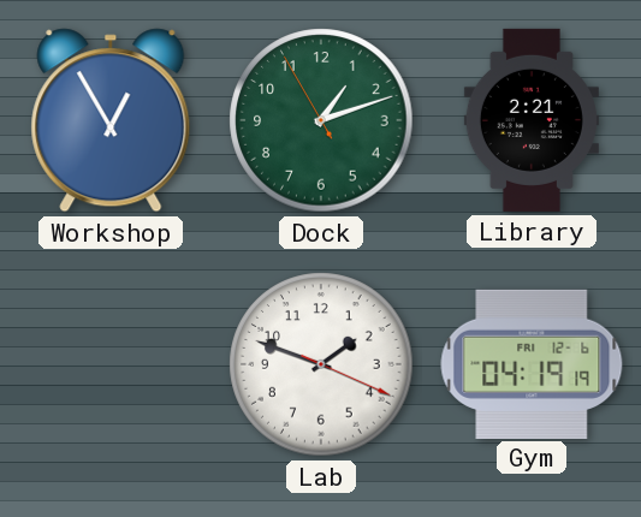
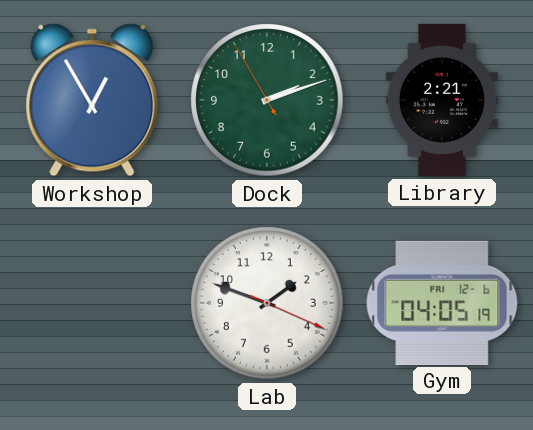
Dock: 1:11 -> 2:11 (267, 100)
Gym: 04:19 -> 04:05 (442, 302)
